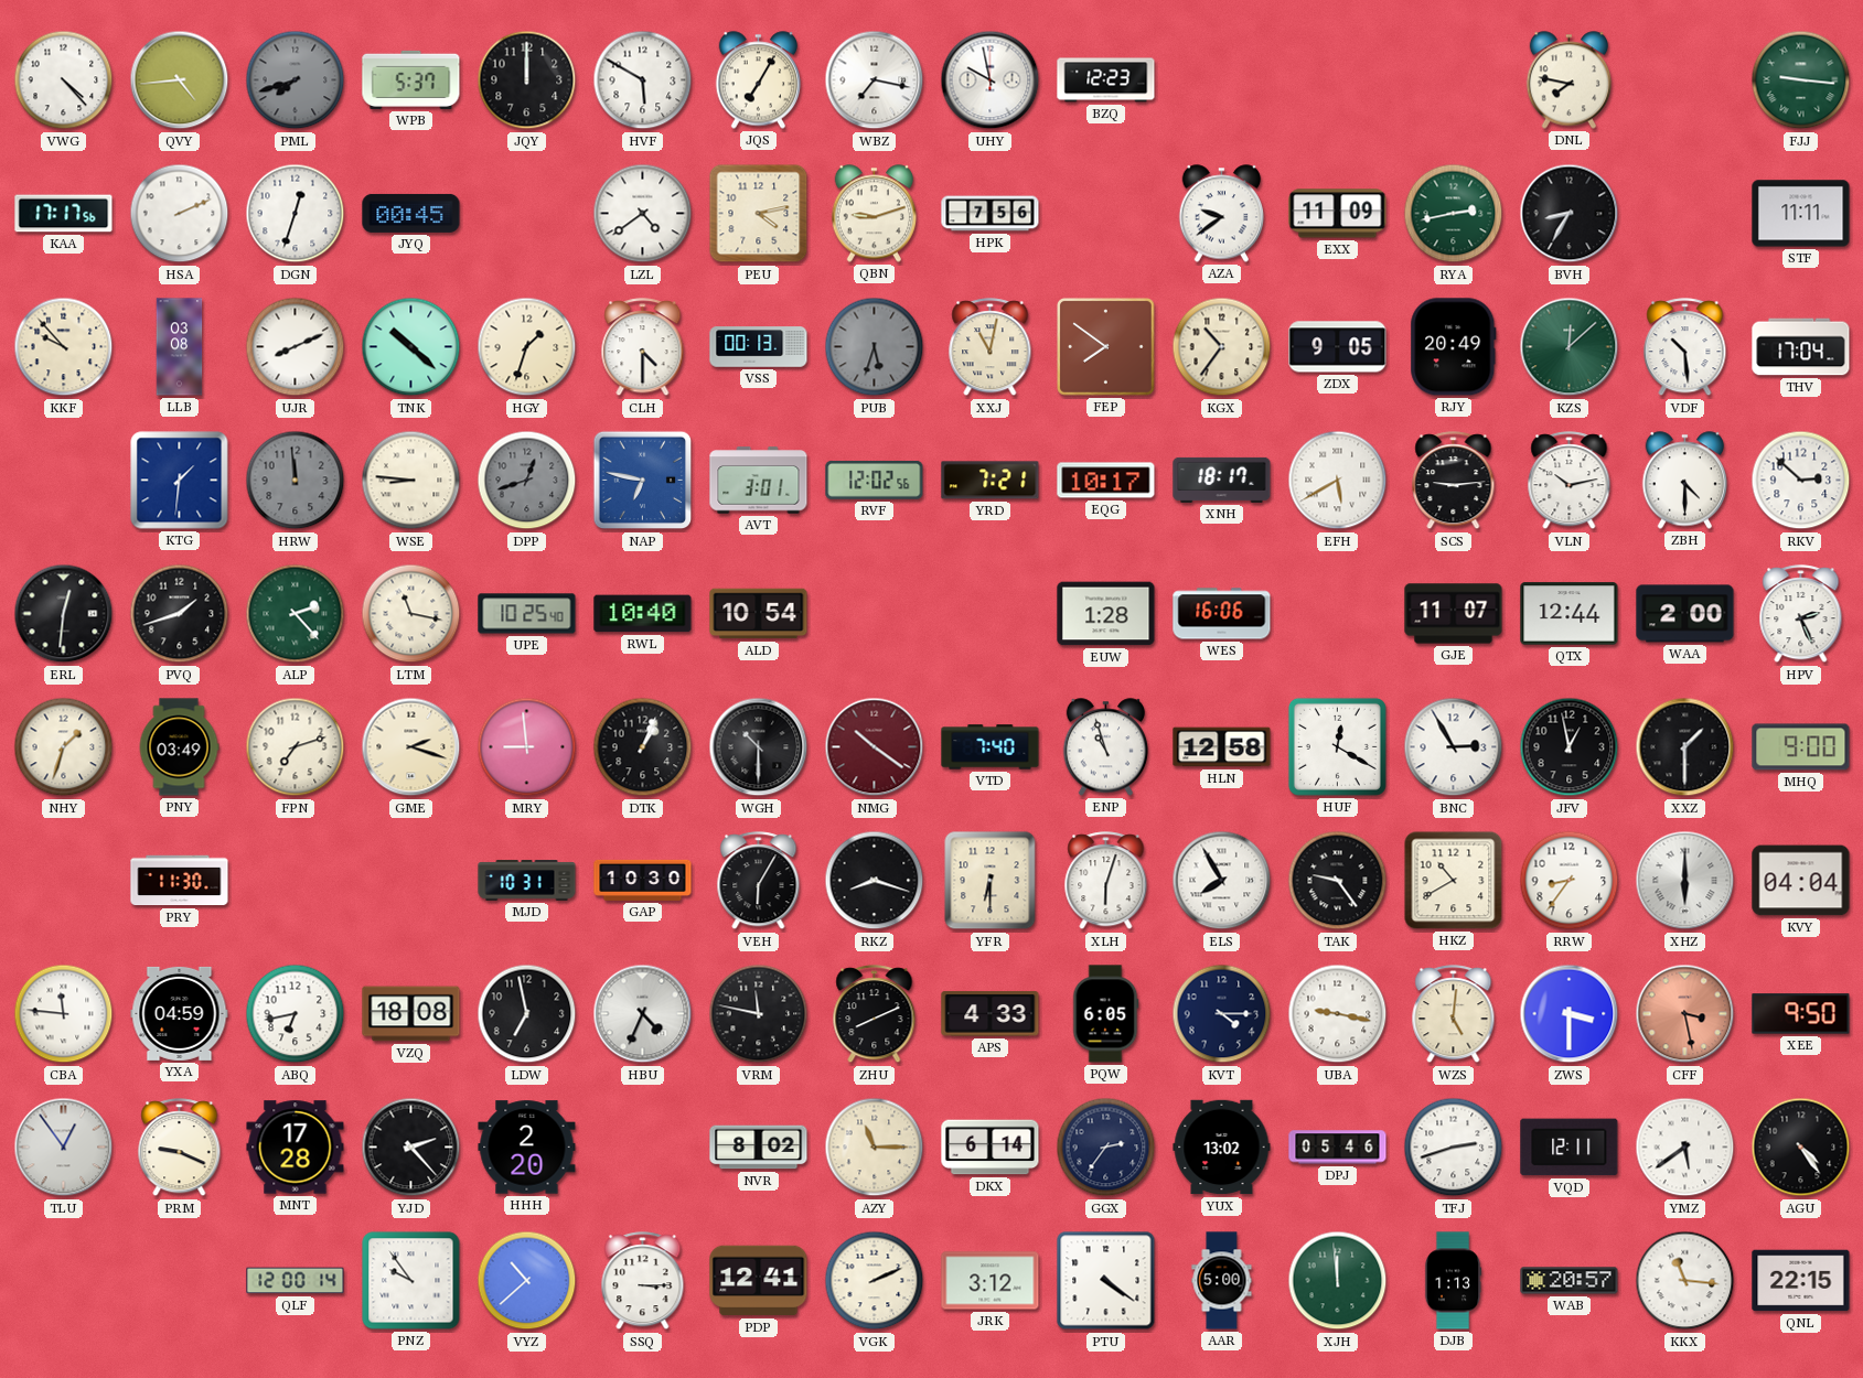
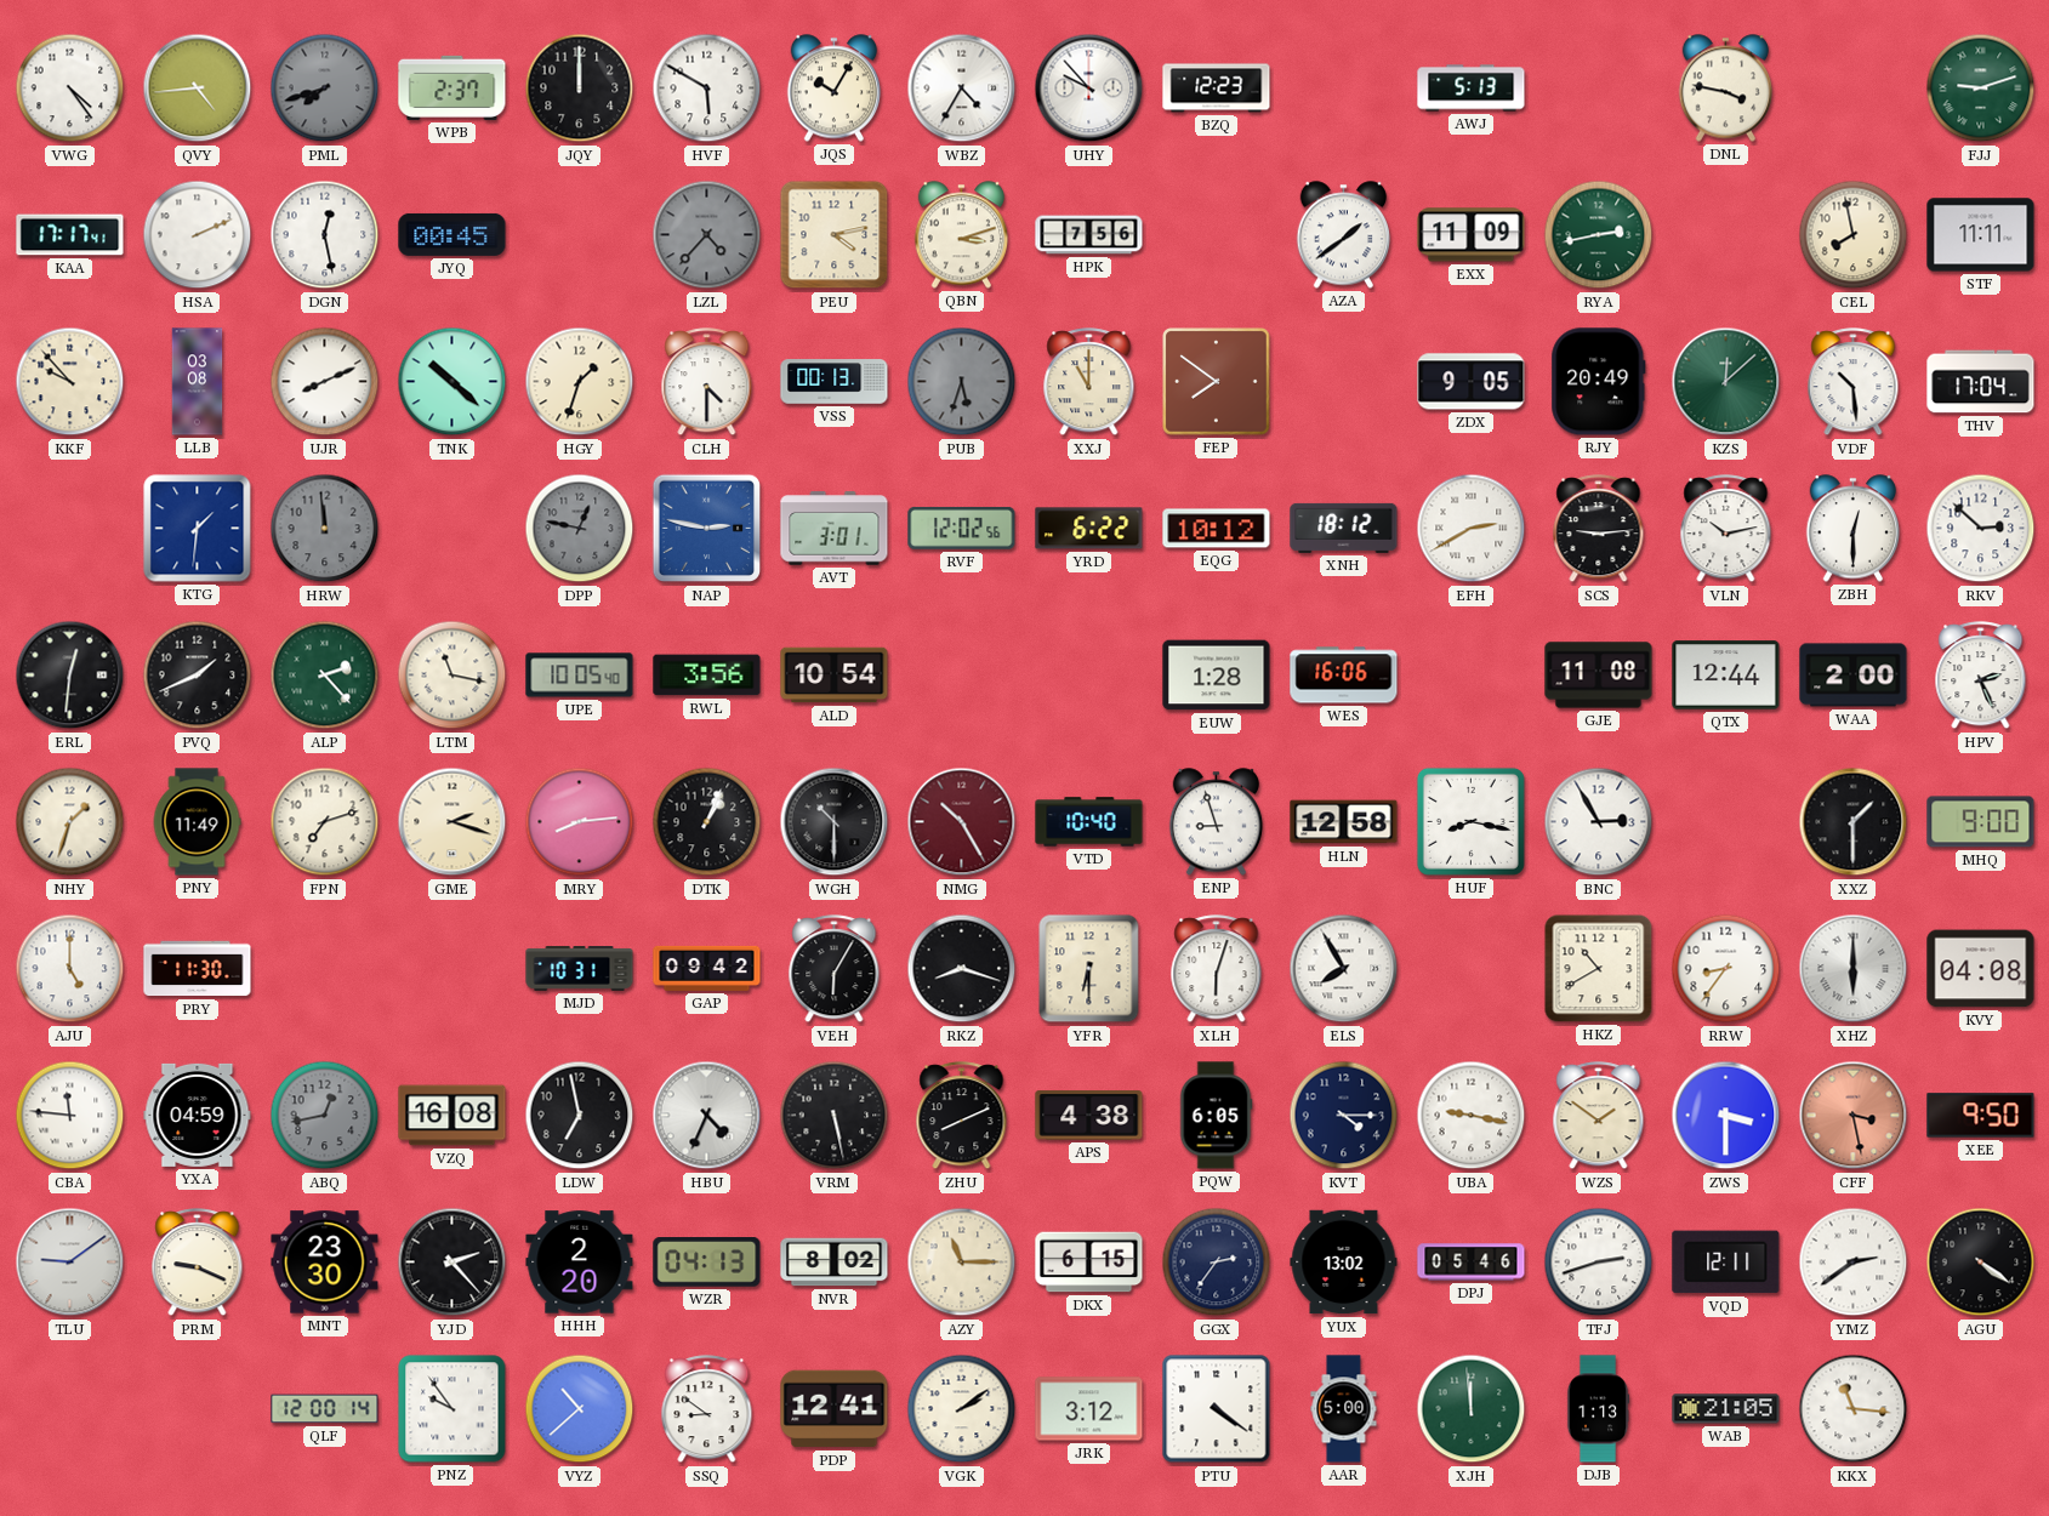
VWG: 4:23 -> 4:24 (70, 89)
WPB: 5:37 -> 2:37 (453, 87)
JQS: 7:05 -> 10:05 (835, 89)
WBZ: 7:17 -> 4:35 (962, 89)
UHY: 9:58 -> 9:53 (1089, 89)
AWJ: none -> 5:13 (1472, 89)
DNL: 7:47 -> 3:47 (1726, 89)
FJJ: 9:16 -> 9:12 (1981, 89)
KAA: 17:17:56 -> 17:17:41 (70, 235)
DGN: 12:33 -> 12:28 (325, 235)
LZL: 4:39 -> 4:37 (707, 235)
LZL dial: white -> grey (707, 235)
QBN: 9:12 -> 3:12 (962, 235)
AZA: 9:39 -> 1:39 (1344, 235)
BVH: 8:35 -> none (1570, 214)
CEL: none -> 7:58 (1854, 235)
XXJ: 11:02 -> 11:00 (1089, 382)
KGX: 10:36 -> none (1222, 347)
WSE: 8:46 -> none (411, 481)
DPP: 12:42 -> 12:47 (580, 529)
NAP: 6:47 -> 2:47 (707, 529)
YRD: 7:21 -> 6:22 (1089, 529)
EQG: 10:17 -> 10:12 (1217, 529)
XNH: 18:17 -> 18:12 (1344, 528)
EFH: 5:40 -> 2:40 (1472, 529)
ZBH: 4:30 -> 12:30 (1854, 529)
PVQ: 1:42 -> 1:41 (198, 676)
UPE: 10:25 -> 10:05 (580, 676)
RWL: 10:40 -> 3:56 (707, 676)
GJE: 11:07 -> 11:08 (1599, 676)
PNY: 03:49 -> 11:49 (197, 822)
MRY: 8:59 -> 8:14 (580, 822)
NMG: 10:21 -> 10:25 (962, 822)
VTD: 7:40 -> 10:40 (1089, 822)
ENP: 10:57 -> 8:57 (1217, 822)
HUF: 12:20 -> 8:17 (1470, 821)
JFV: 12:58 -> none (1570, 747)
AJU: none -> 5:00 (70, 969)
GAP: 10:30 -> 09:42 (707, 968)
TAK: 9:24 -> none (1338, 881)
KVY: 04:04 -> 04:08 (1981, 969)
ABQ: 6:43 -> 12:43 (325, 1116)
ABQ dial: white -> grey (325, 1116)
VZQ: 18:08 -> 16:08 (453, 1116)
VRM: 11:47 -> 5:28 (835, 1116)
APS: 4:33 -> 4:38 (1089, 1116)
WZS: 5:01 -> 1:51 (1599, 1116)
TLU: 12:54 -> 9:09 (70, 1263)
MNT: 17:28 -> 23:30 (325, 1263)
WZR: none -> 04:13 (707, 1263)
DKX: 6:14 -> 6:15 (1089, 1263)
YMZ: 5:39 -> 2:39 (1854, 1263)
AGU: 4:24 -> 4:21 (1981, 1263)
SSQ: 3:15 -> 8:51 (707, 1409)
VGK: 2:11 -> 2:09 (962, 1409)
WAB: 20:57 -> 21:05 (1726, 1409)
QNL: 22:15 -> none (1801, 1281)
